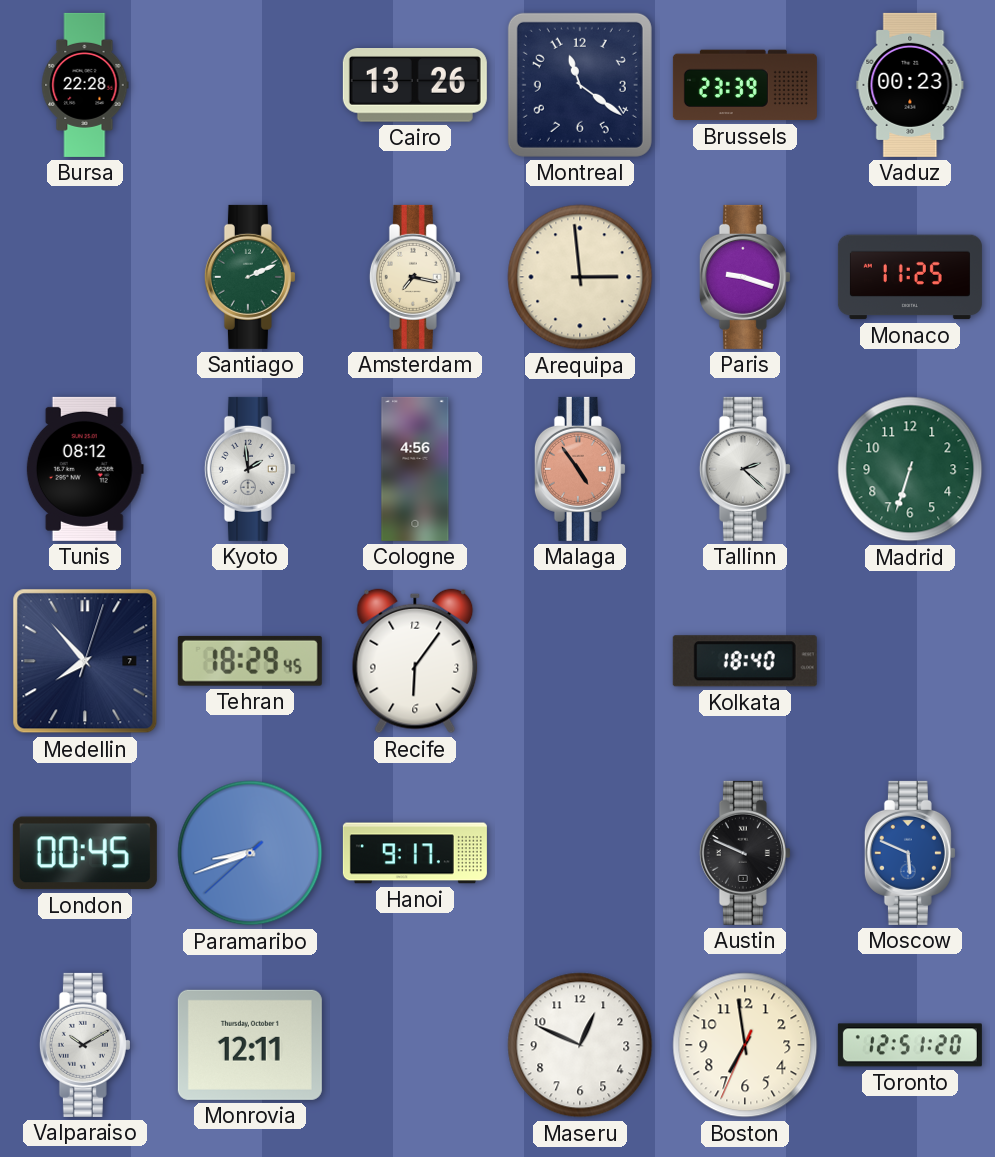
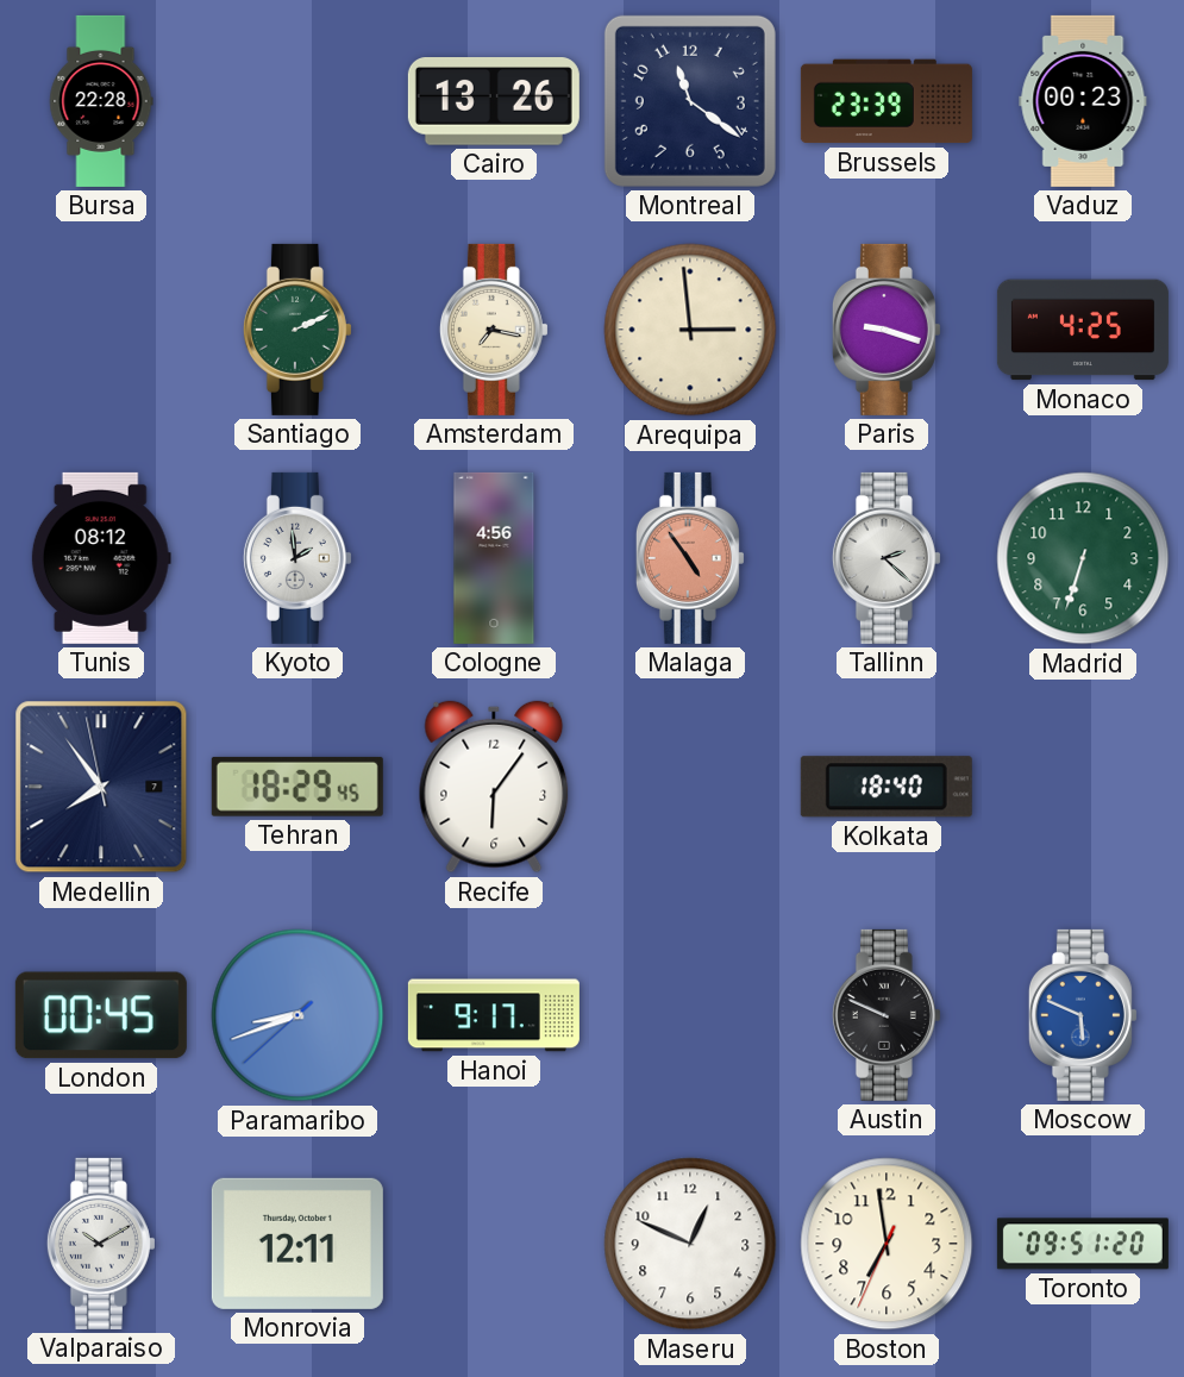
Monaco: 11:25 -> 4:25 (1083, 330)
Medellin: 7:53:03 -> 7:53:58 (101, 787)
Toronto: 12:51 -> 09:51 (1083, 1244)
